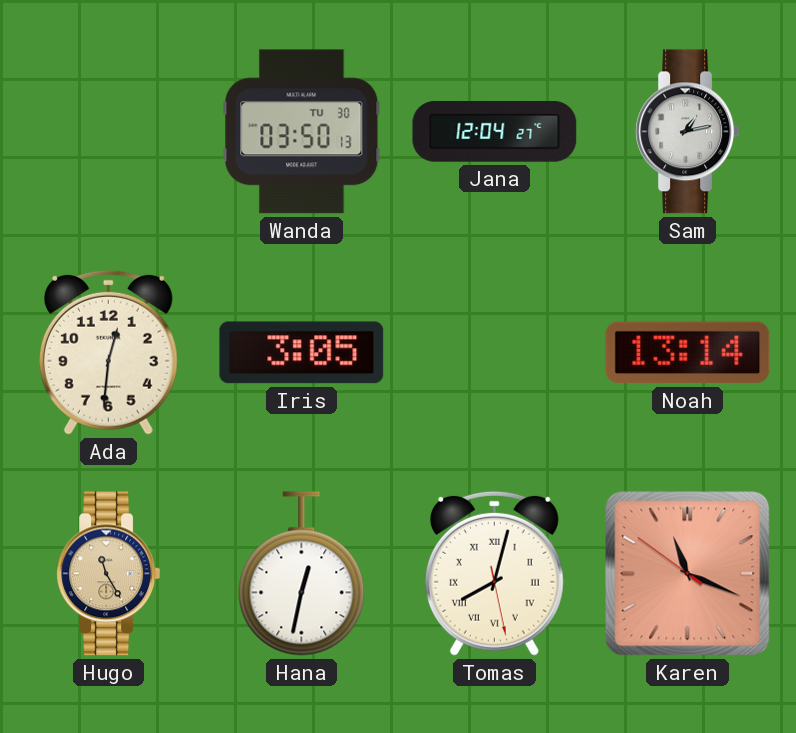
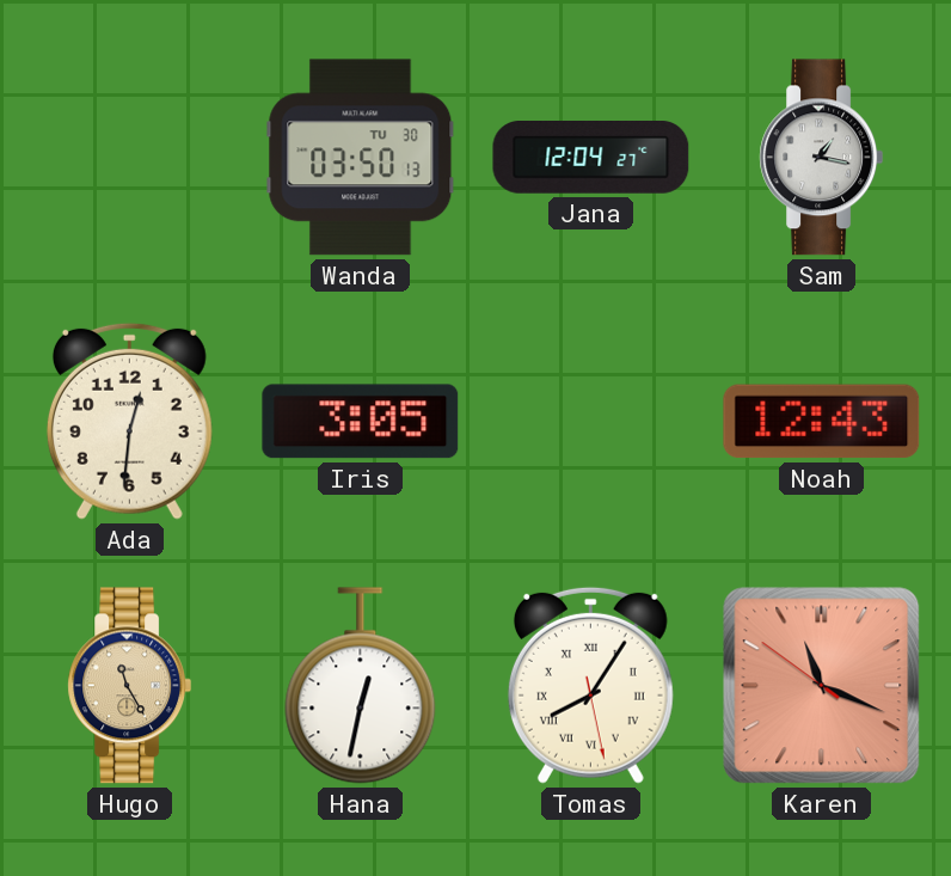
Sam: 1:13 -> 1:17 (822, 158)
Noah: 13:14 -> 12:43 (822, 422)
Tomas: 8:02 -> 8:05 (590, 685)
